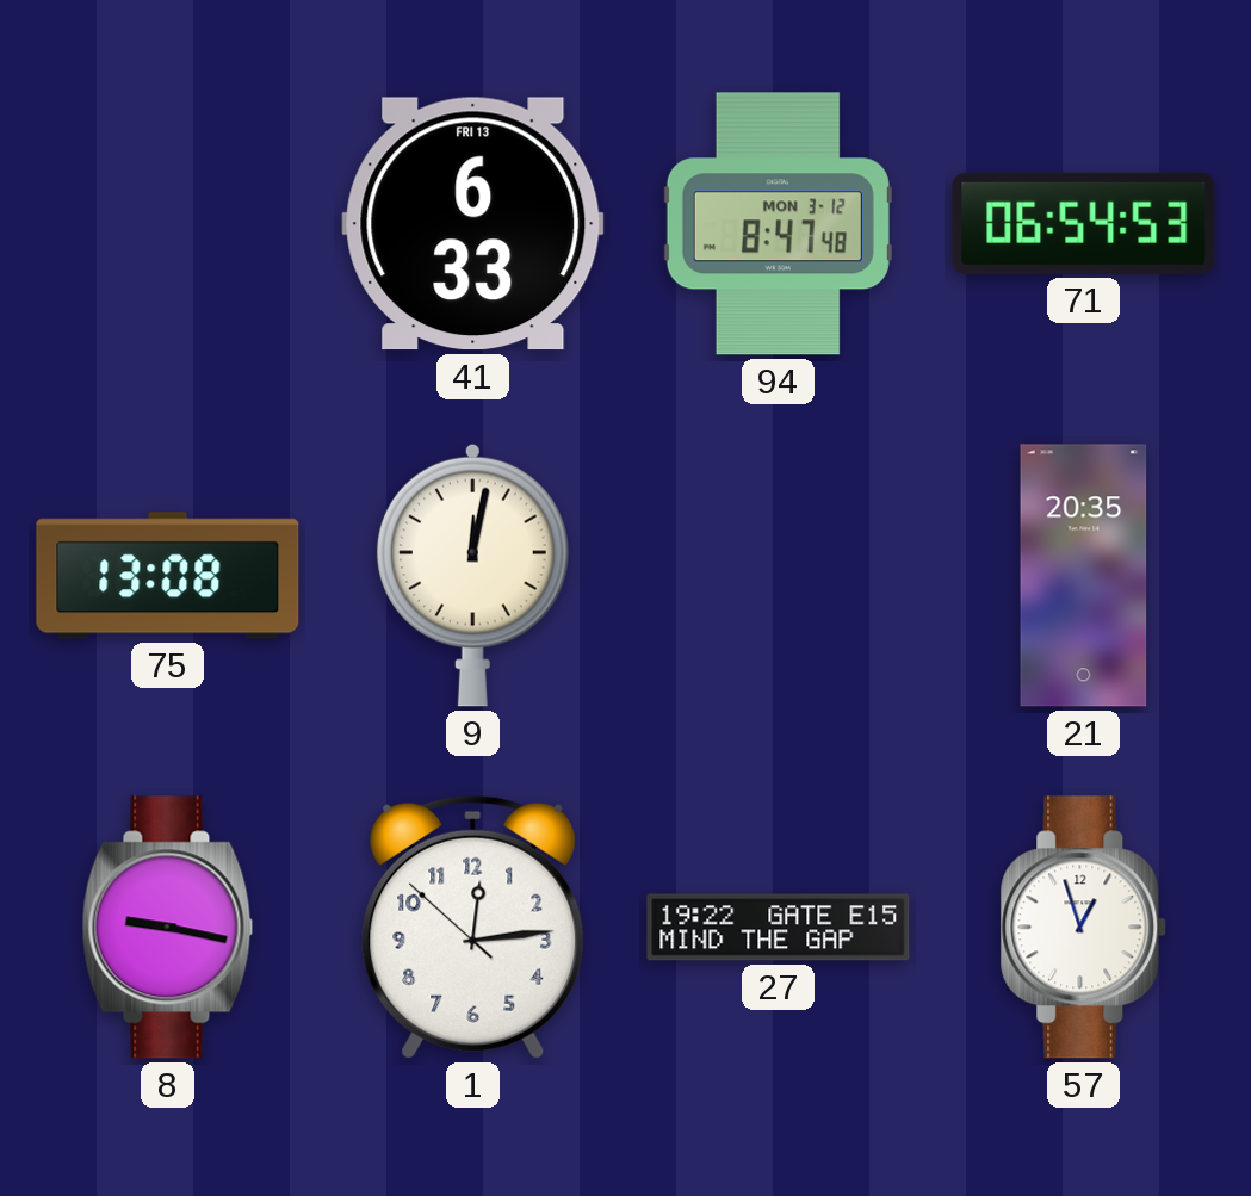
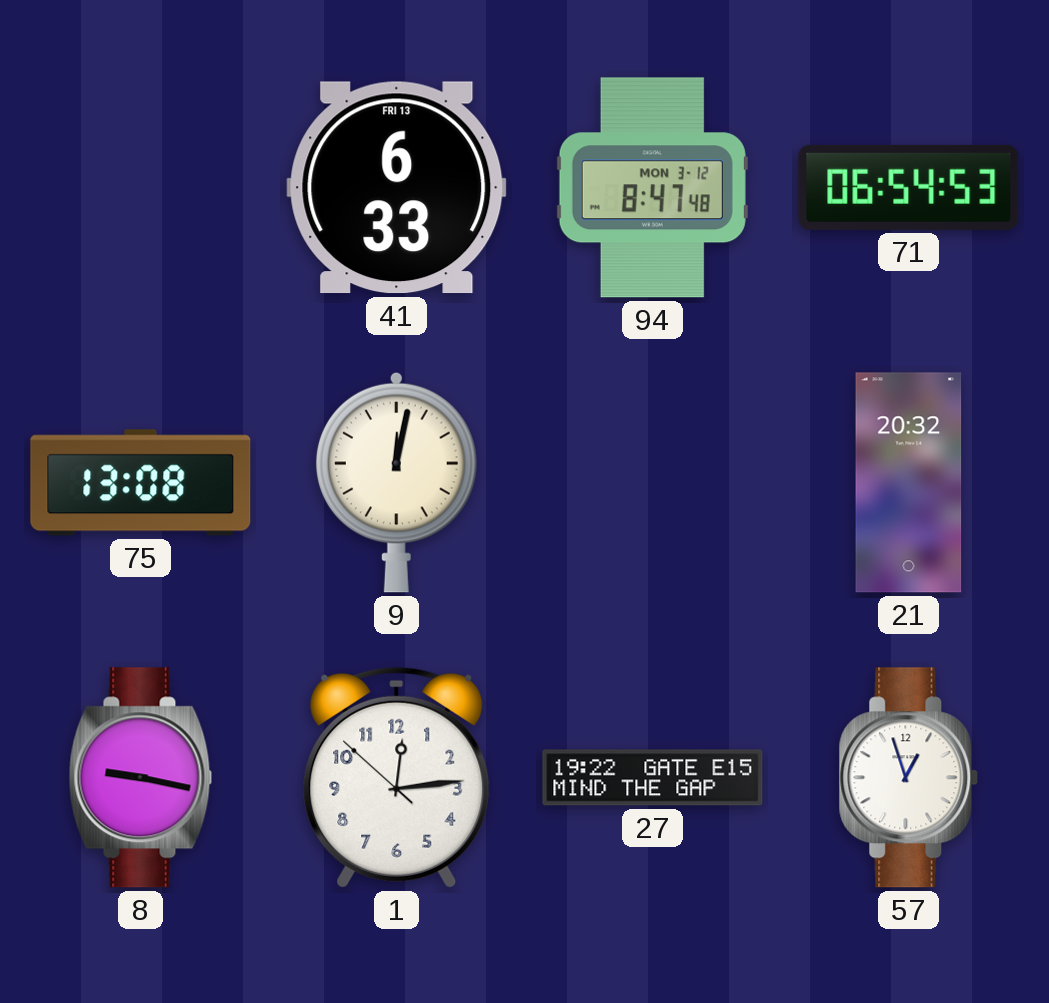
21: 20:35 -> 20:32 (909, 483)
